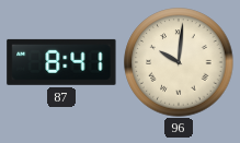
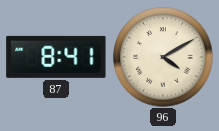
96: 10:01 -> 4:10 (163, 57)
